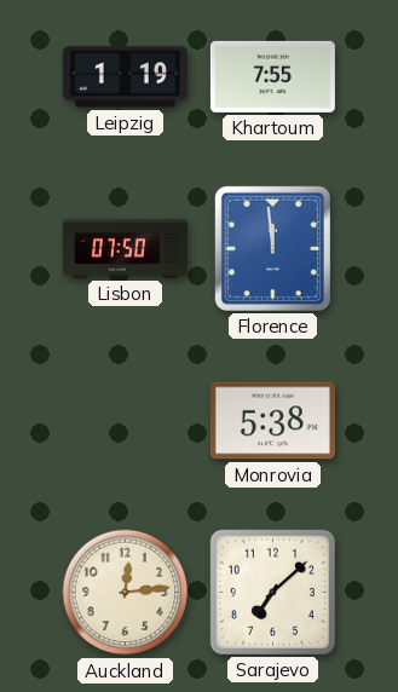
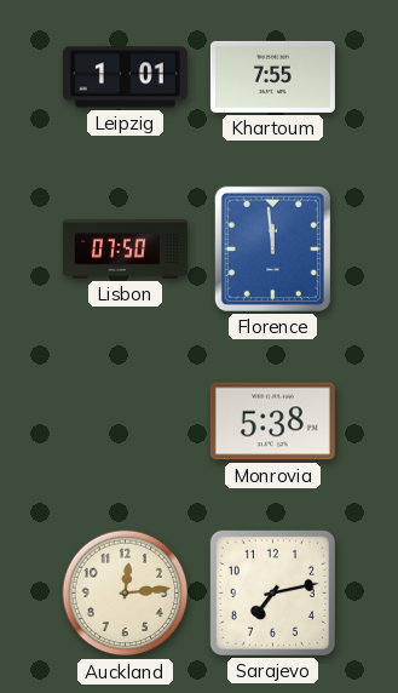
Leipzig: 1:19 -> 1:01 (125, 78)
Sarajevo: 7:08 -> 7:13 (272, 592)
